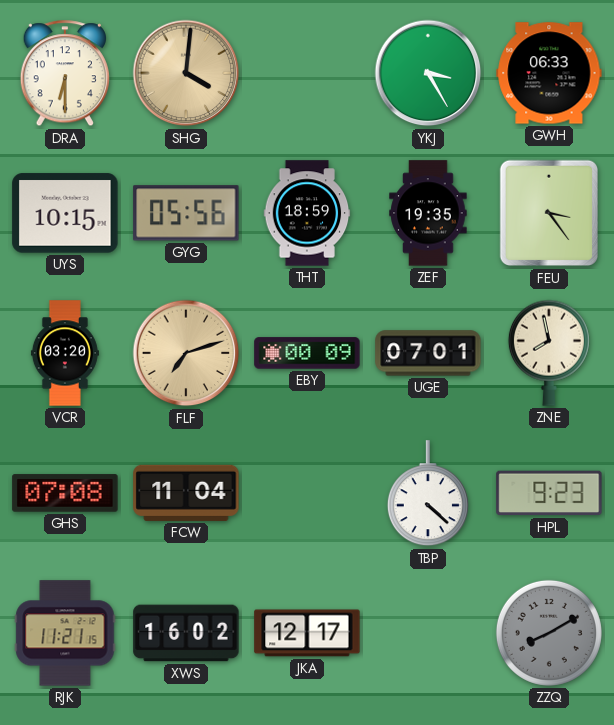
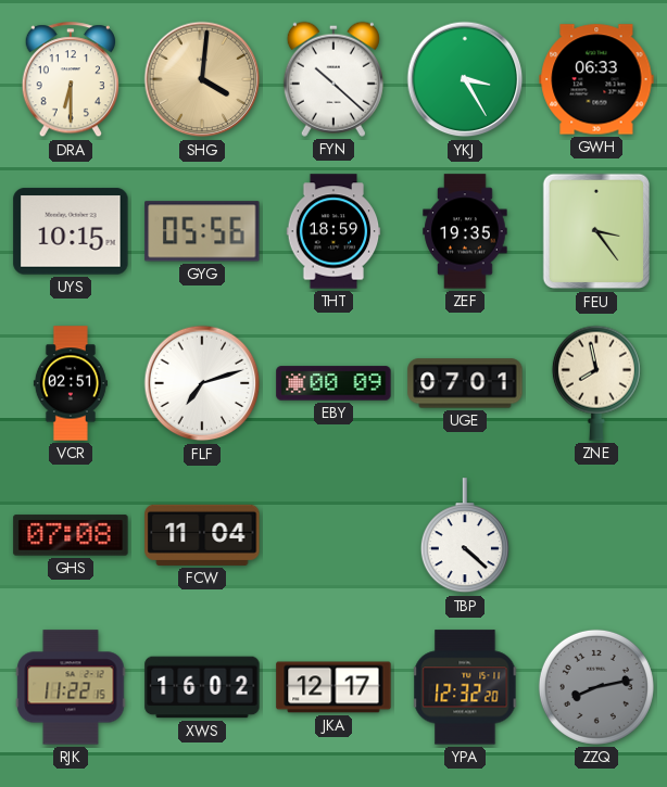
FYN: none -> 10:22 (333, 79)
VCR: 03:20 -> 02:51 (71, 383)
FLF dial: champagne -> white (202, 383)
HPL: 9:23 -> none (549, 493)
RJK: 11:21 -> 11:22 (71, 687)
YPA: none -> 12:32 (465, 687)
ZZQ: 8:10 -> 8:13 (596, 687)
